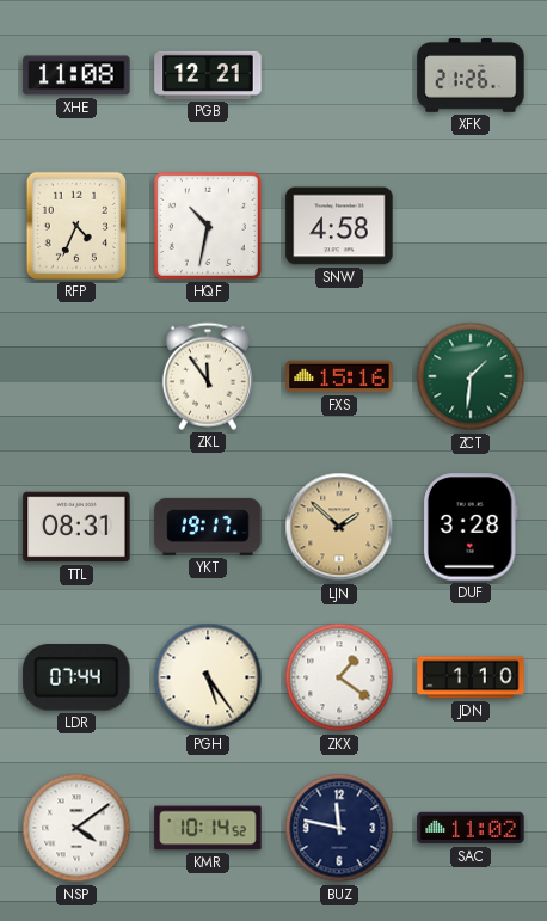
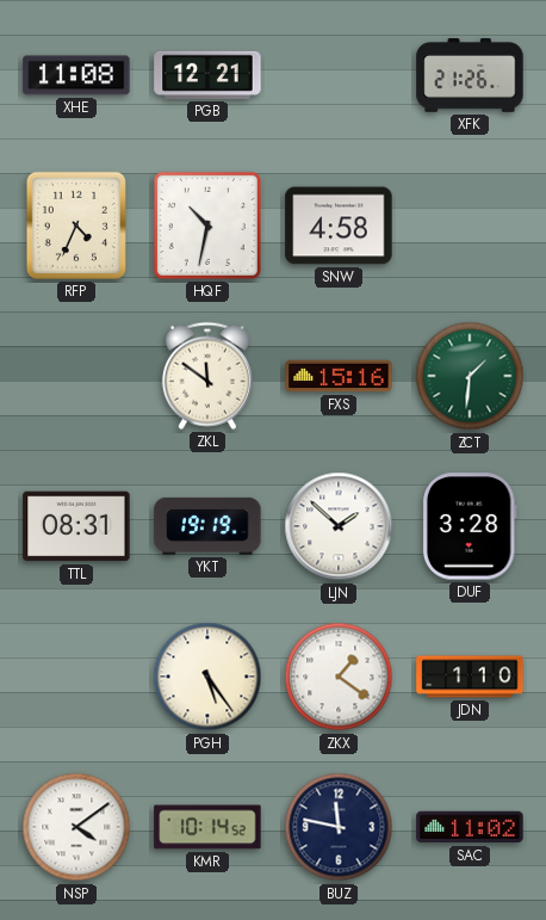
ZKL: 11:54 -> 11:51 (207, 376)
YKT: 19:17 -> 19:19 (207, 526)
LJN dial: champagne -> white (339, 526)
LDR: 07:44 -> none (76, 677)
